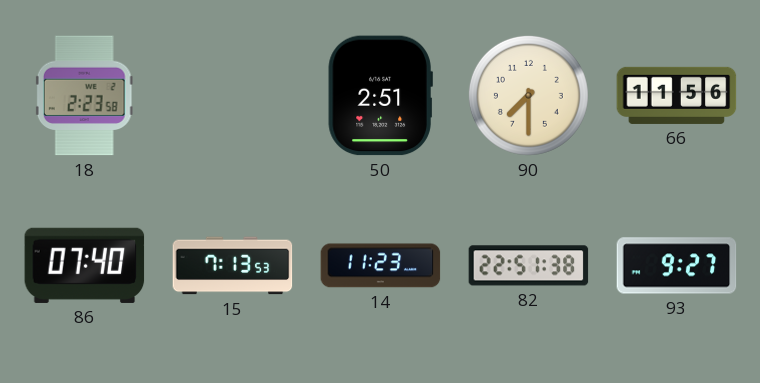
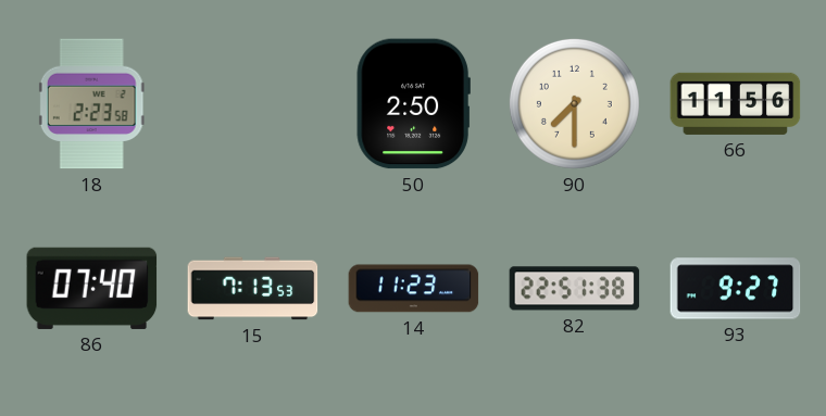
50: 2:51 -> 2:50 (413, 104)
